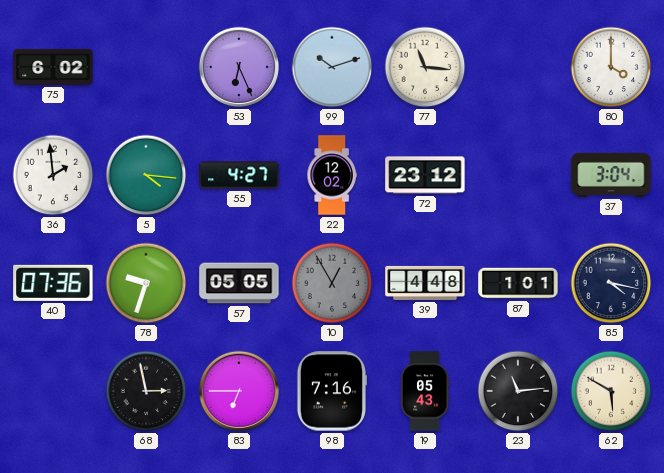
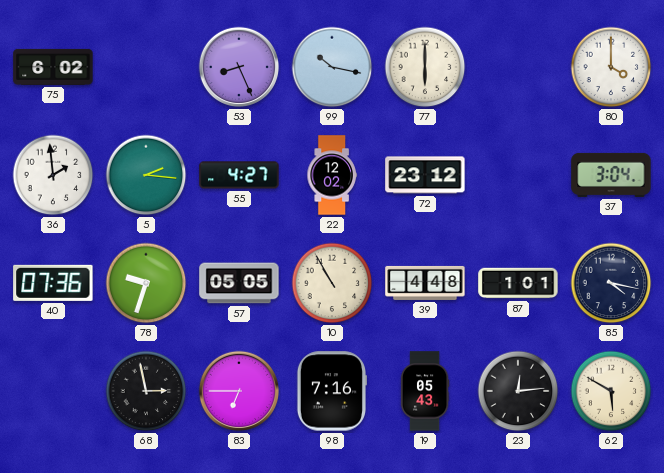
53: 6:26 -> 8:26 (239, 67)
99: 10:12 -> 10:17 (332, 67)
77: 11:16 -> 6:00 (425, 67)
5: 4:16 -> 2:16 (146, 175)
10: 12:55 -> 10:55 (332, 283)
10 dial: grey -> cream (332, 283)
23: 11:14 -> 12:14 (518, 391)
